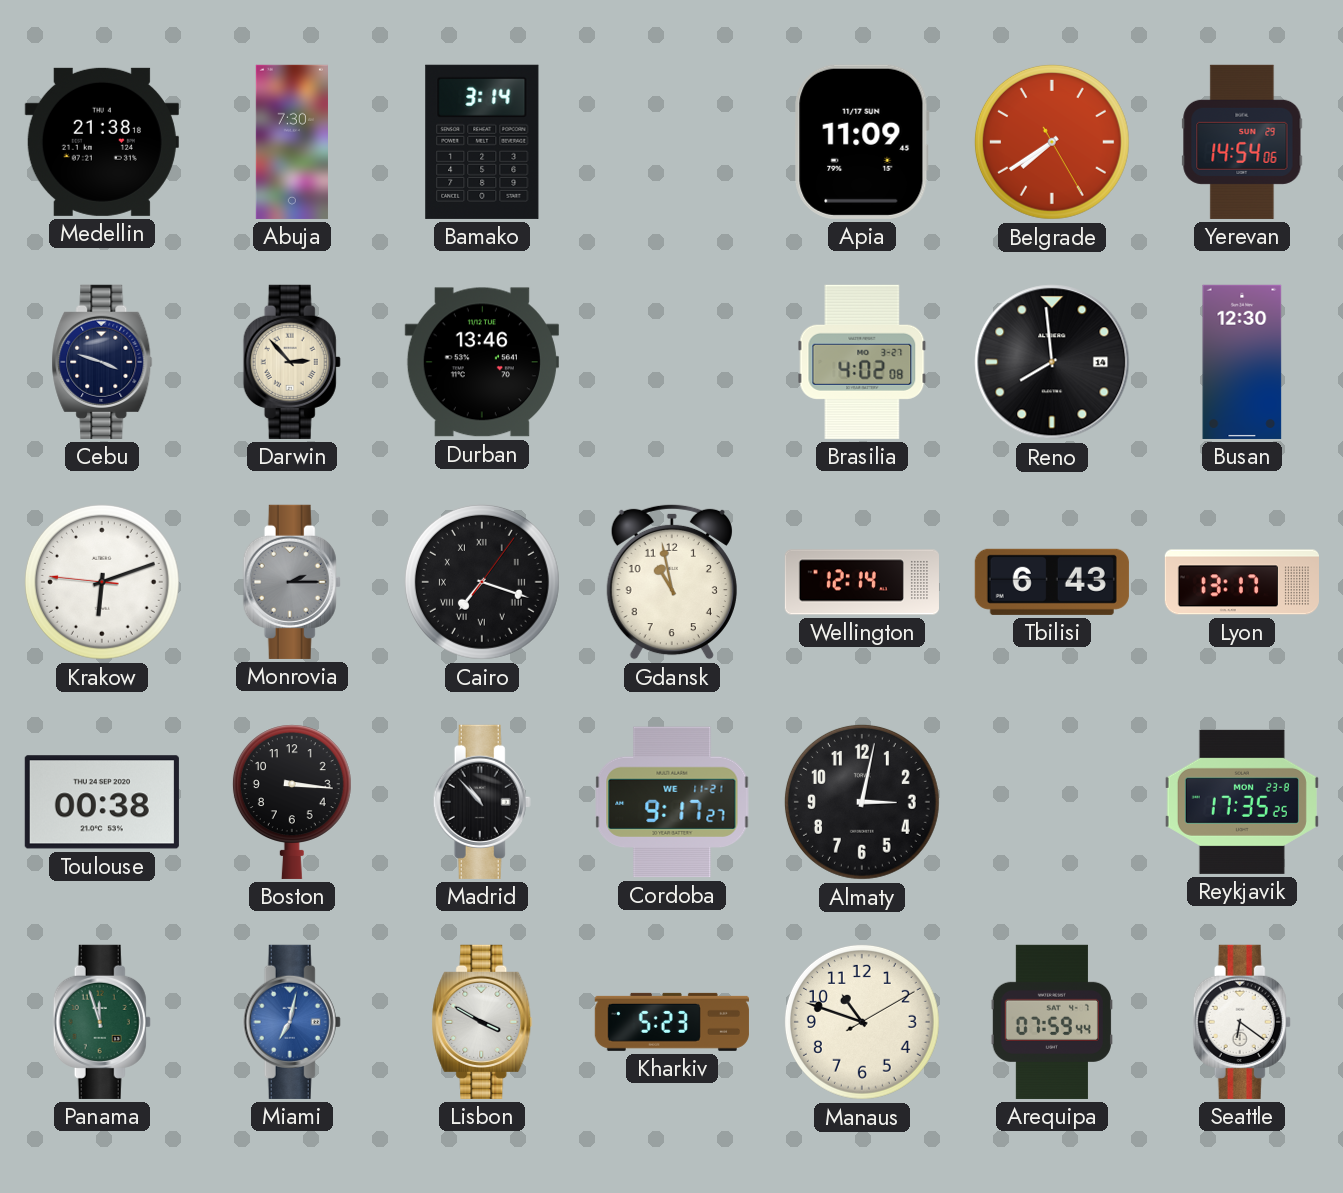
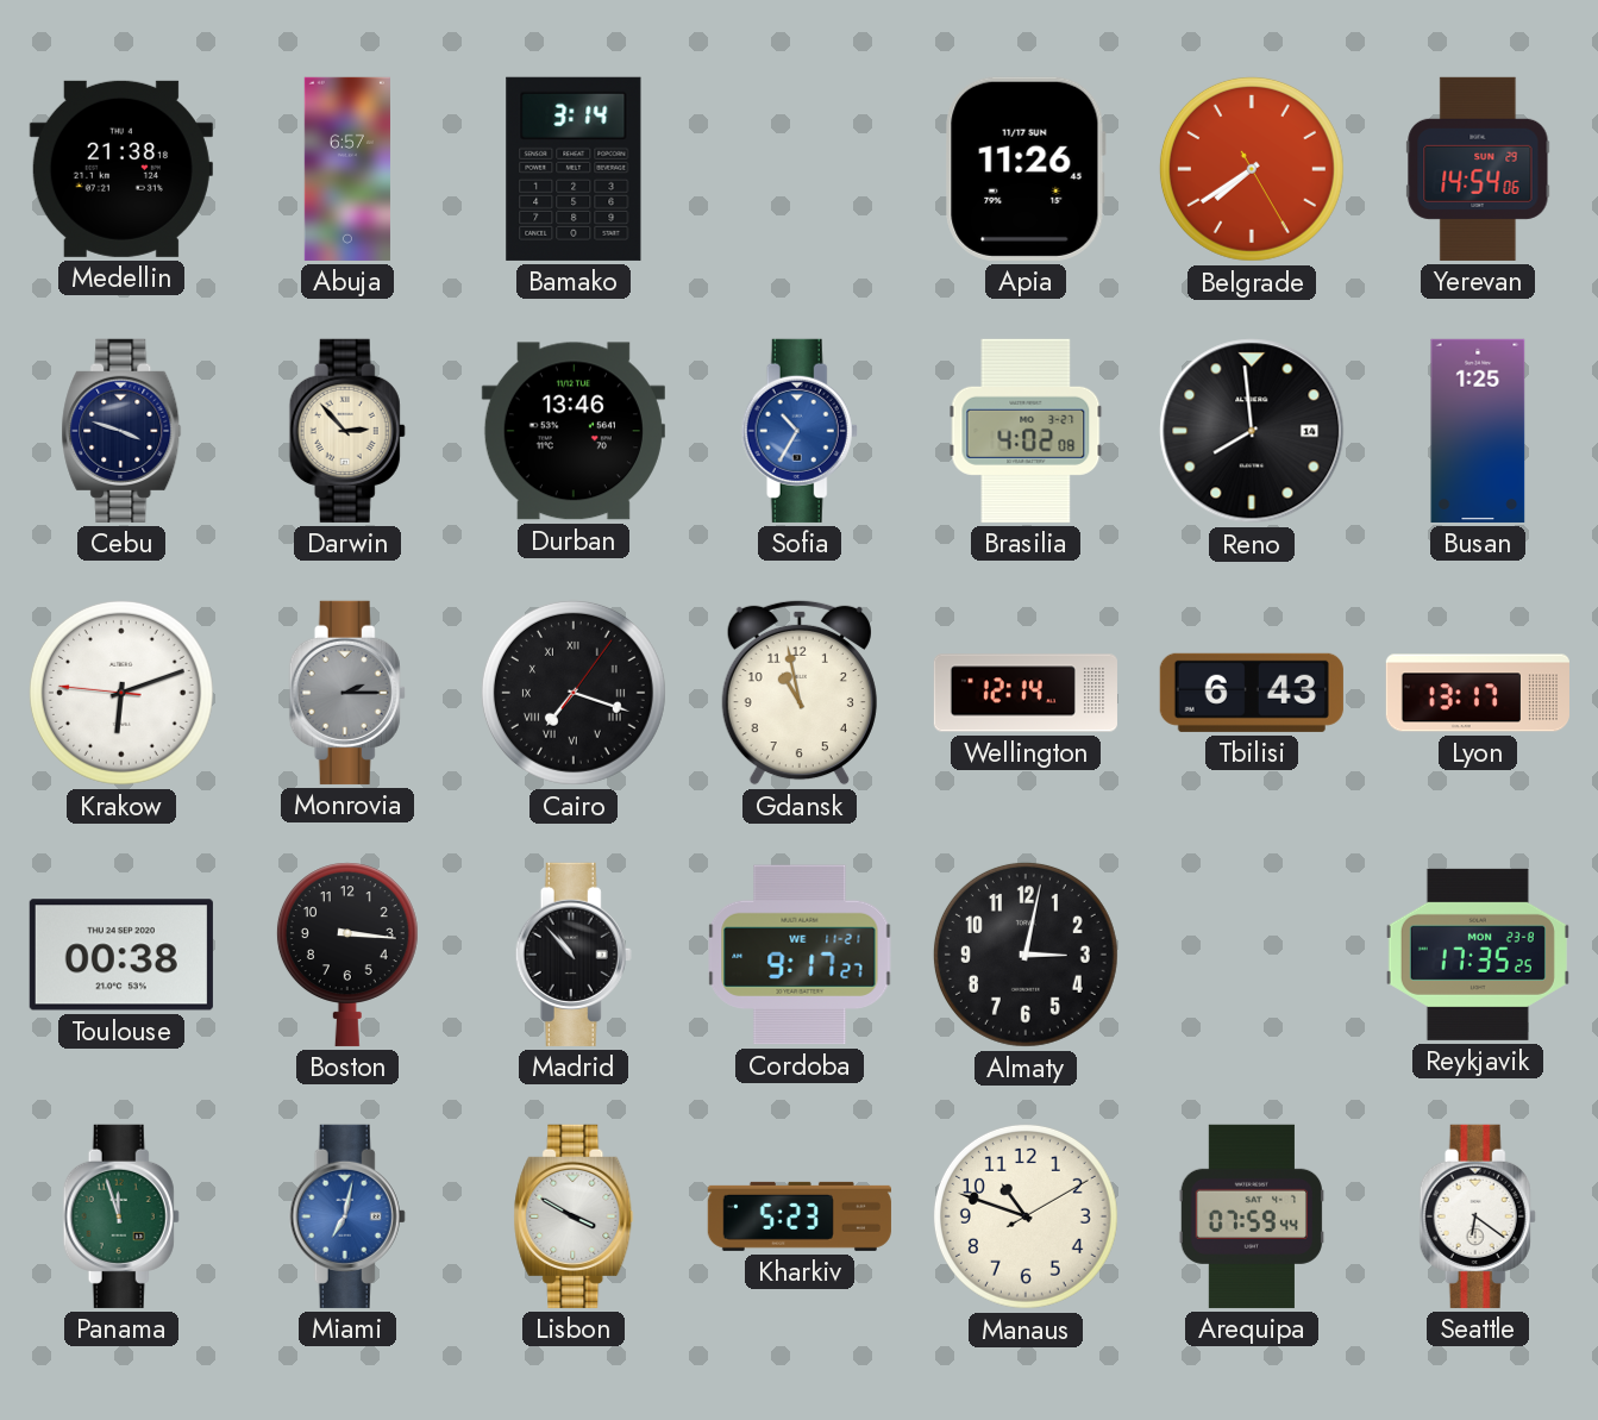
Abuja: 7:30 -> 6:57 (347, 169)
Apia: 11:09 -> 11:26 (1026, 169)
Sofia: none -> 10:35 (800, 431)
Busan: 12:30 -> 1:25 (1478, 431)
